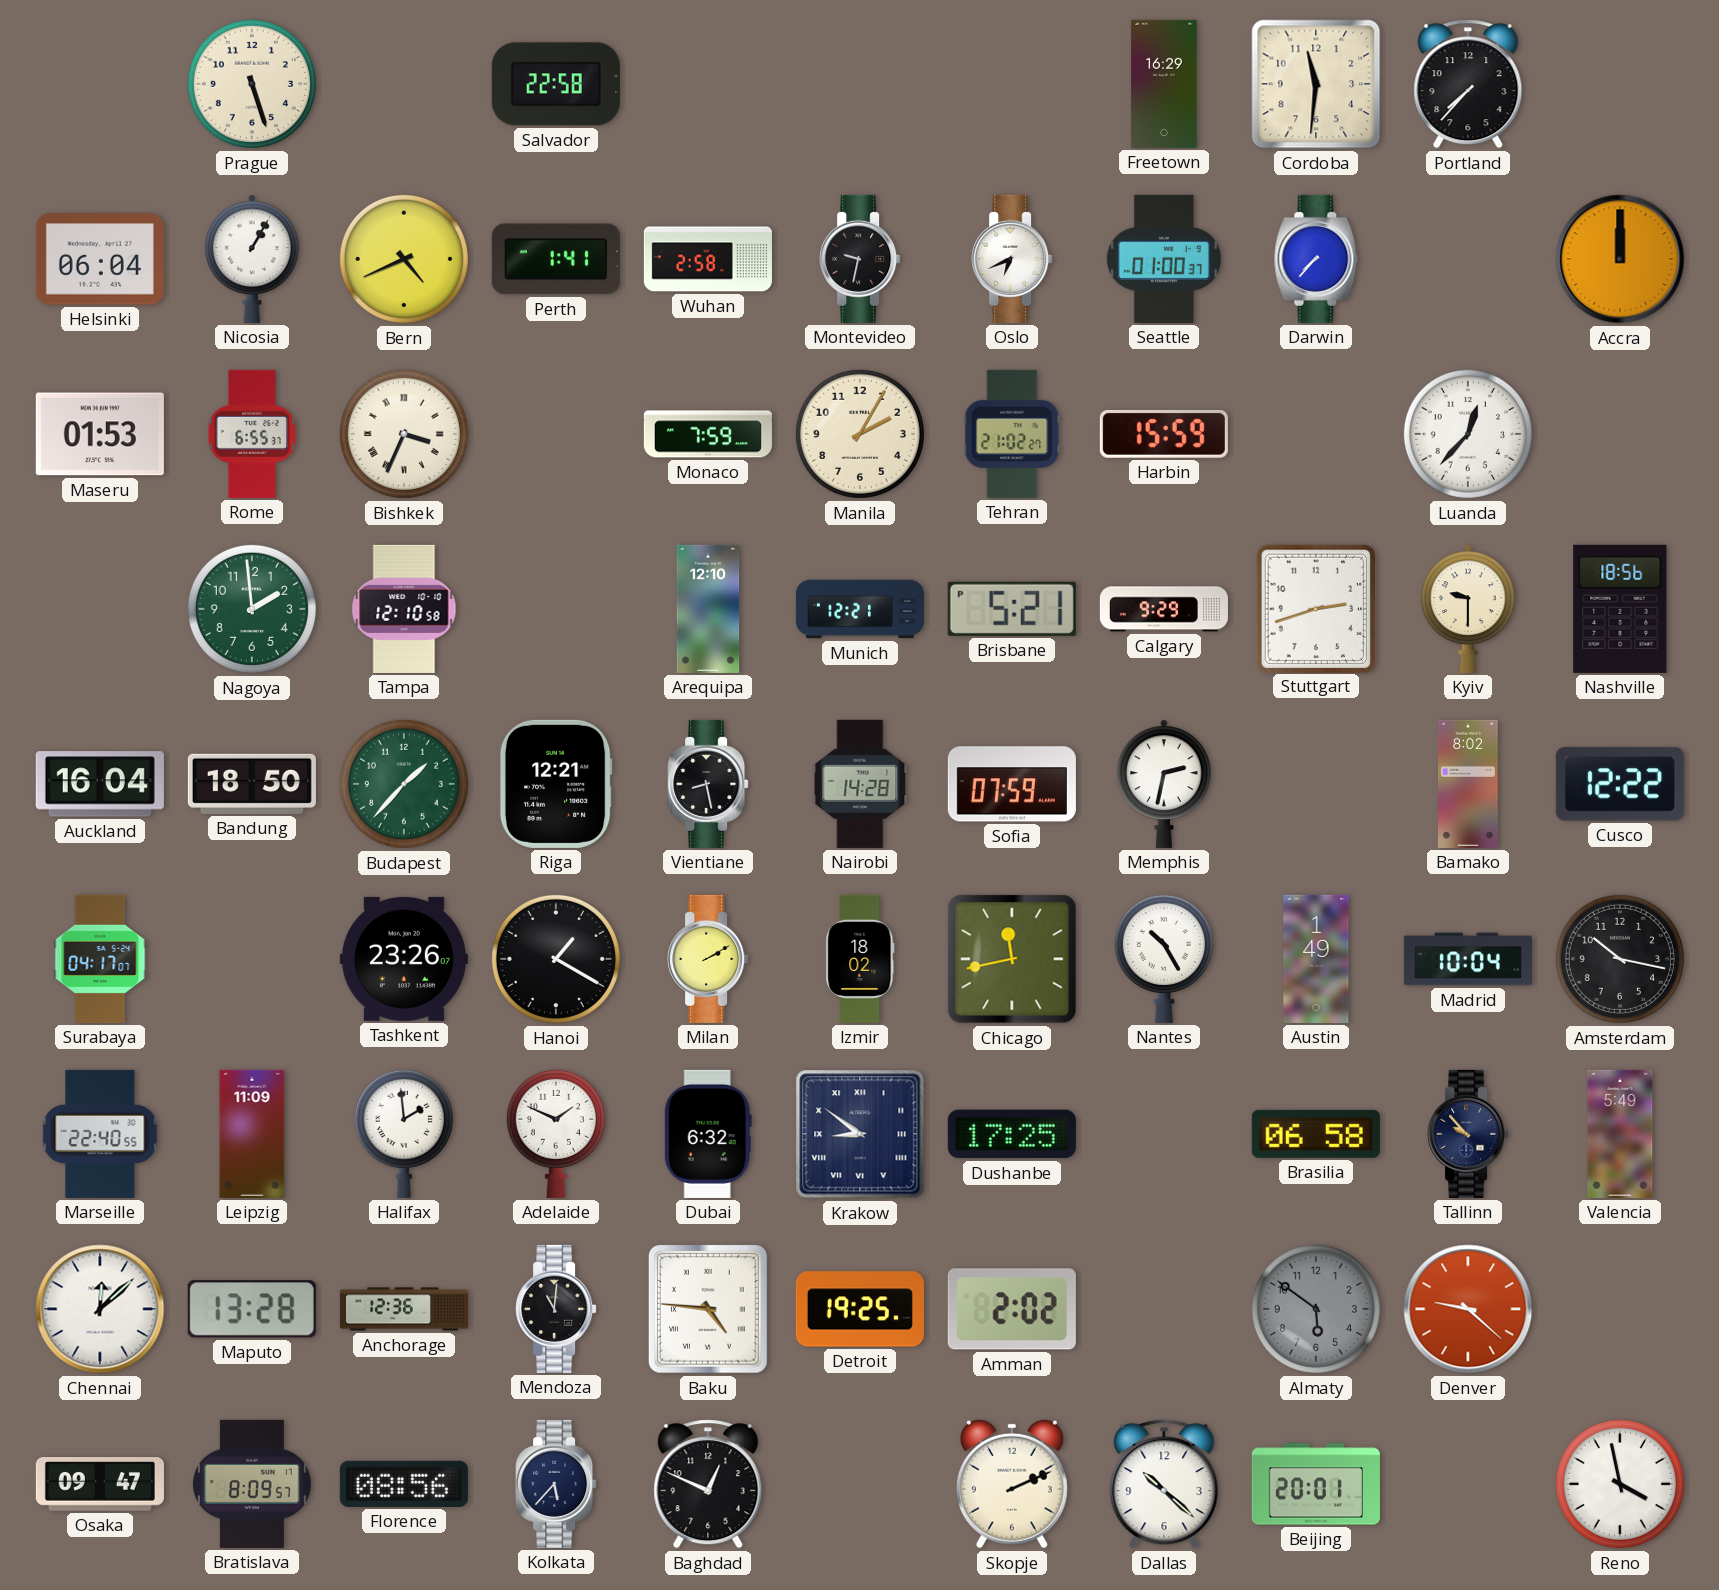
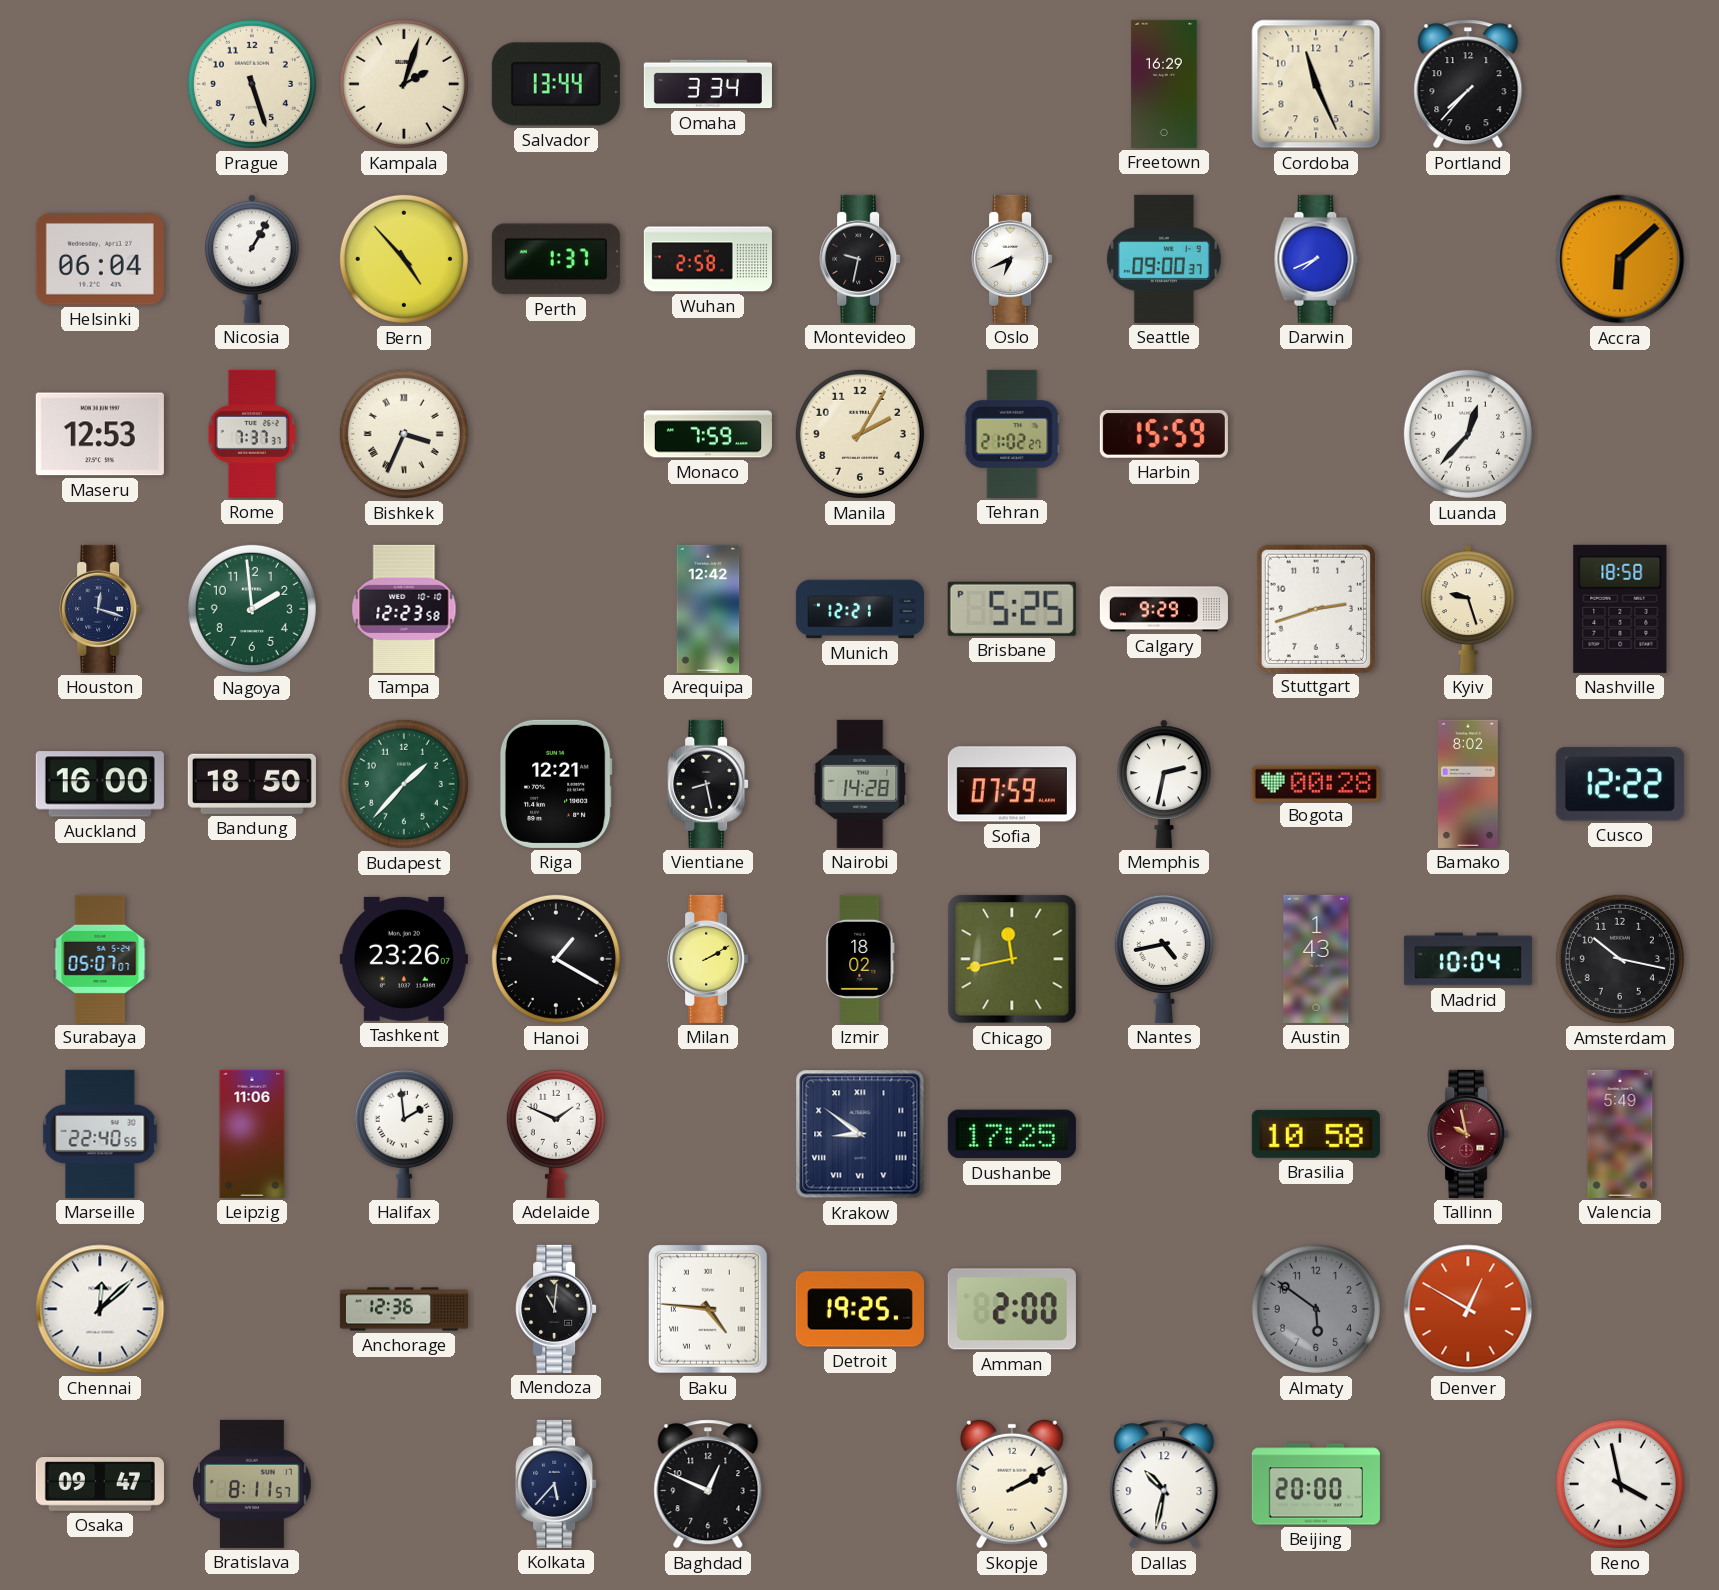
Kampala: none -> 2:03 (404, 84)
Salvador: 22:58 -> 13:44 (556, 84)
Omaha: none -> 3:34 (708, 84)
Cordoba: 11:31 -> 11:26 (1316, 84)
Bern: 4:41 -> 4:53 (404, 259)
Perth: 1:41 -> 1:37 (556, 259)
Seattle: 01:00 -> 09:00 (1164, 259)
Darwin: 7:37 -> 7:41 (1316, 259)
Accra: 12:00 -> 6:08 (1620, 259)
Maseru: 01:53 -> 12:53 (100, 434)
Rome: 6:55 -> 7:37 (252, 434)
Houston: none -> 12:18 (100, 609)
Tampa: 12:10 -> 12:23 (404, 609)
Arequipa: 12:10 -> 12:42 (708, 609)
Brisbane: 5:21 -> 5:25 (1012, 609)
Kyiv: 9:30 -> 9:27 (1468, 609)
Nashville: 18:56 -> 18:58 (1620, 609)
Auckland: 16:04 -> 16:00 (100, 784)
Bogota: none -> 00:28 (1316, 783)
Surabaya: 04:17 -> 05:07 (100, 959)
Nantes: 10:25 -> 4:43 (1164, 958)
Austin: 1:49 -> 1:43 (1316, 959)
Leipzig: 11:09 -> 11:06 (252, 1134)
Dubai: 6:32 -> none (708, 1134)
Brasilia: 06:58 -> 10:58 (1316, 1134)
Tallinn: 9:53 -> 9:58 (1468, 1134)
Tallinn dial: navy -> burgundy (1468, 1134)
Maputo: 13:28 -> none (252, 1309)
Amman: 2:02 -> 2:00 (1012, 1309)
Denver: 9:22 -> 12:50 (1468, 1309)
Bratislava: 8:09 -> 8:11 (252, 1484)
Florence: 08:56 -> none (404, 1484)
Skopje: 2:11 -> 2:10 (1012, 1484)
Dallas: 10:22 -> 10:32 (1164, 1484)
Beijing: 20:01 -> 20:00 (1316, 1484)
